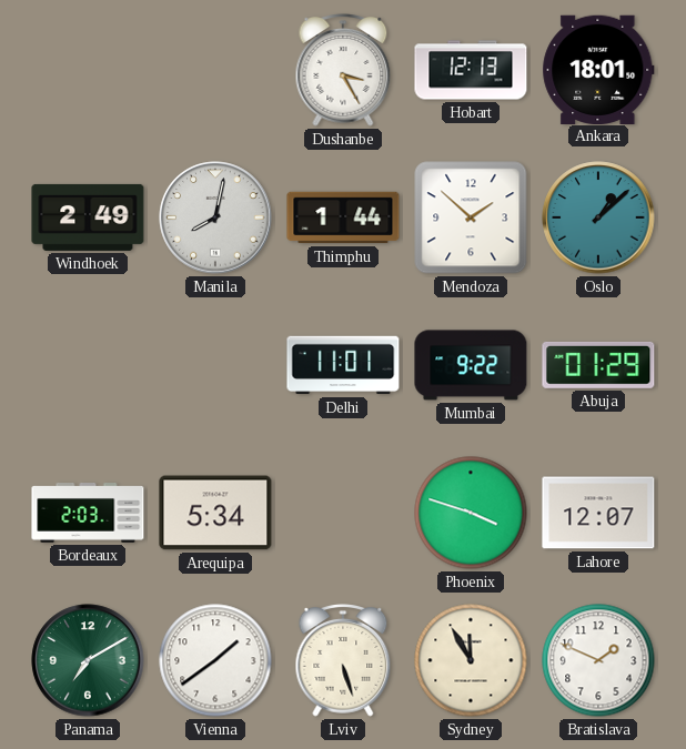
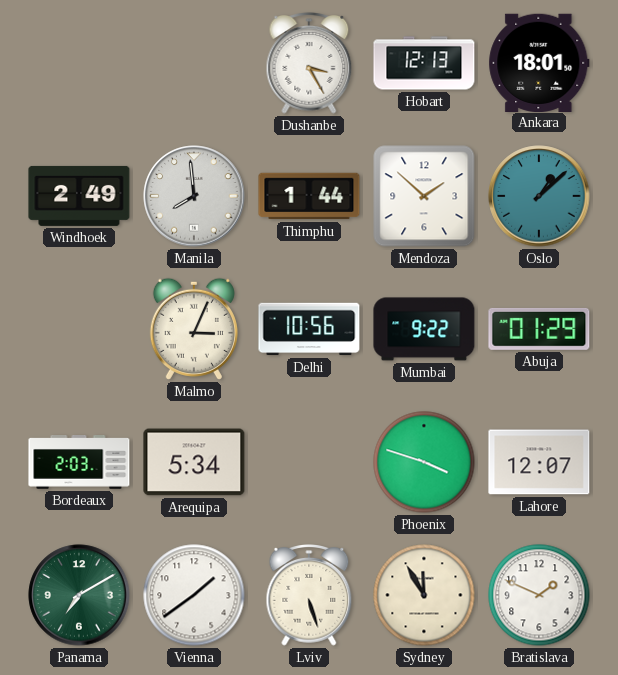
Manila: 8:02 -> 7:59 (194, 196)
Malmo: none -> 3:04 (194, 329)
Delhi: 11:01 -> 10:56 (309, 329)
